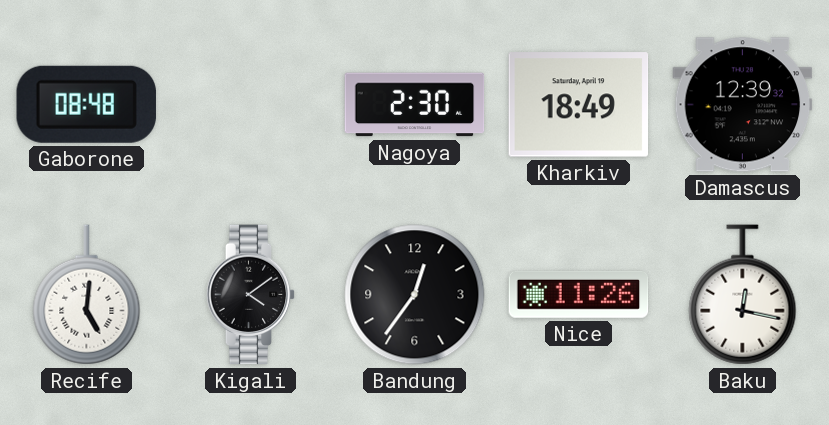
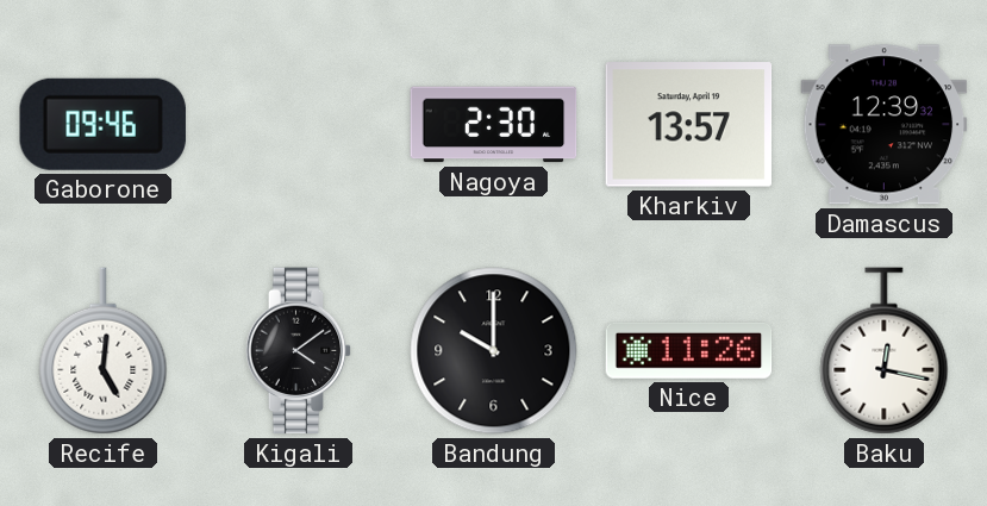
Gaborone: 08:48 -> 09:46 (102, 124)
Kharkiv: 18:49 -> 13:57 (689, 125)
Bandung: 12:36 -> 10:00 (494, 351)
